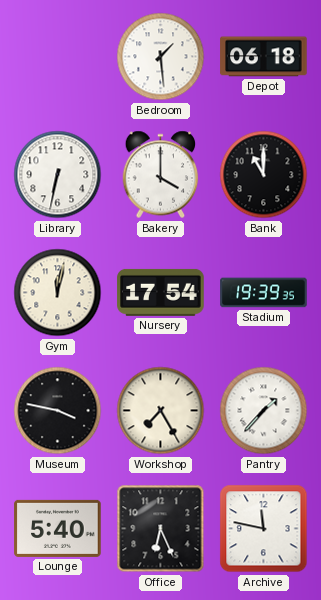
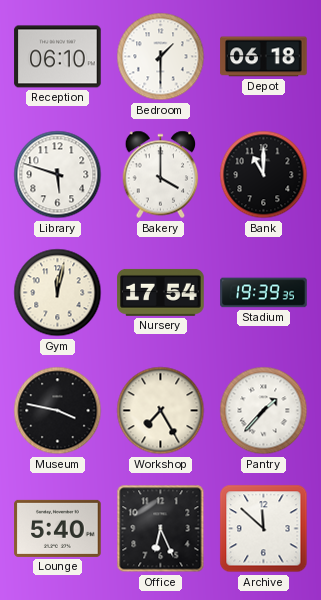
Reception: none -> 06:10 (58, 57)
Bedroom: 1:29 -> 1:30 (161, 57)
Library: 6:32 -> 5:48 (58, 175)
Archive: 11:47 -> 11:52 (264, 529)
